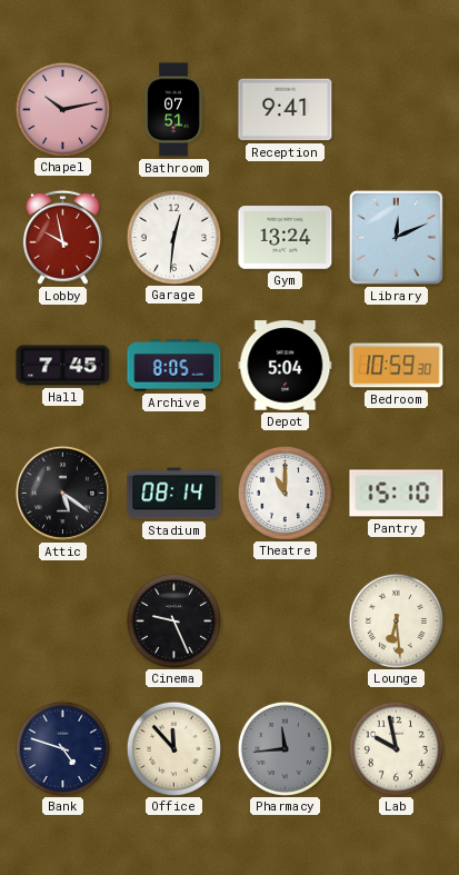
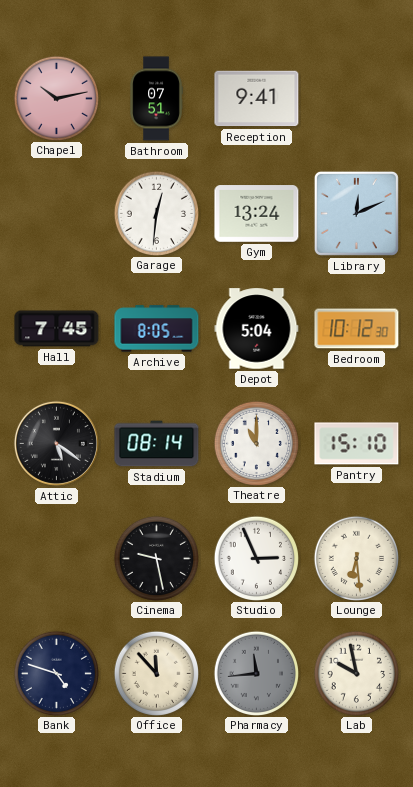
Lobby: 9:58 -> none (62, 237)
Bedroom: 10:59 -> 10:12 (357, 329)
Cinema: 9:26 -> 9:28 (156, 558)
Studio: none -> 2:56 (256, 558)
